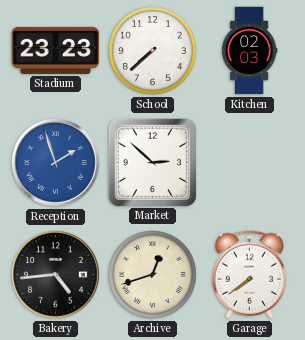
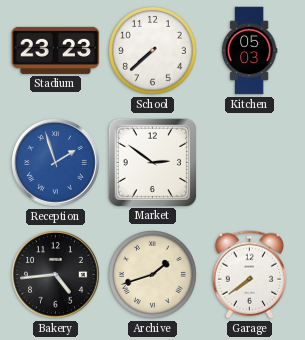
Kitchen: 02:03 -> 05:03 (249, 51)
Market: 2:52 -> 2:51 (152, 162)
Archive: 12:42 -> 1:42 (153, 275)
